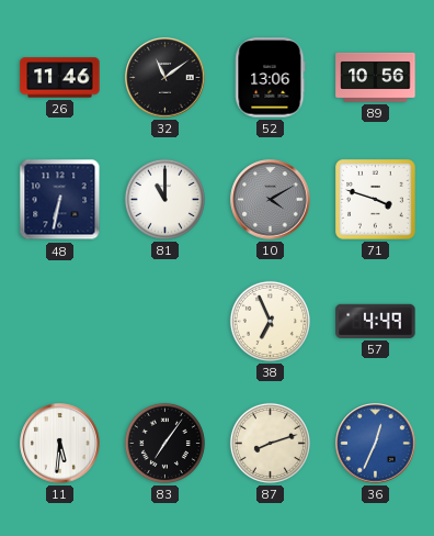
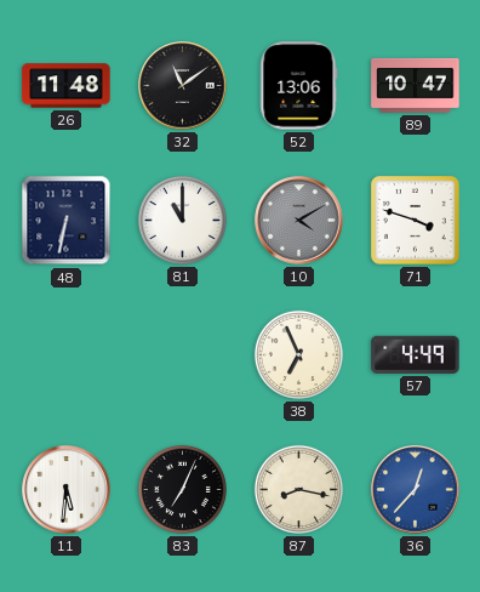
26: 11:46 -> 11:48 (67, 86)
89: 10:56 -> 10:47 (416, 85)
83: 7:06 -> 7:04 (182, 489)
87: 8:12 -> 8:17 (298, 489)
36: 12:34 -> 12:37 (416, 490)
